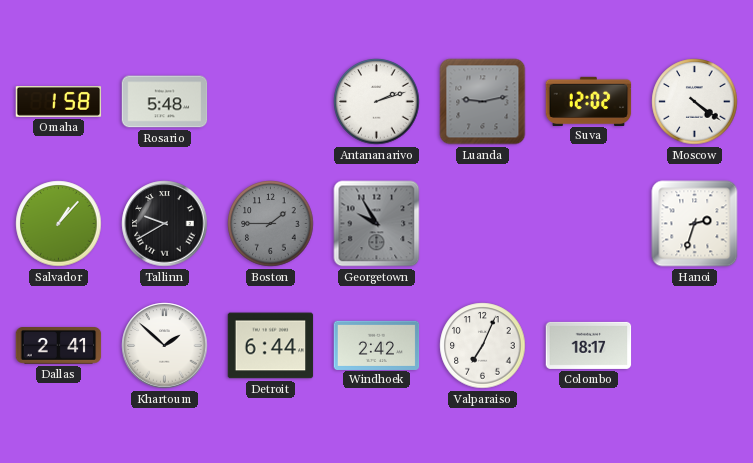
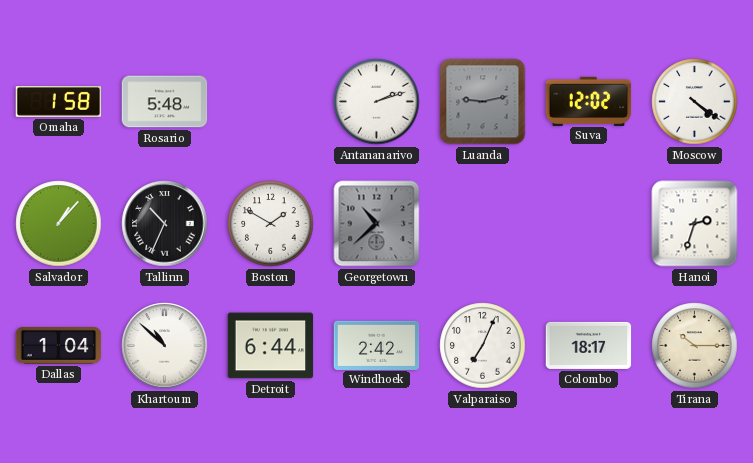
Tallinn: 9:40 -> 10:34 (165, 224)
Boston: 1:45 -> 1:50 (271, 224)
Boston dial: grey -> white (271, 224)
Georgetown: 9:55 -> 10:38 (377, 224)
Dallas: 2:41 -> 1:04 (59, 346)
Khartoum: 1:52 -> 10:52 (165, 346)
Tirana: none -> 10:15 (695, 346)
